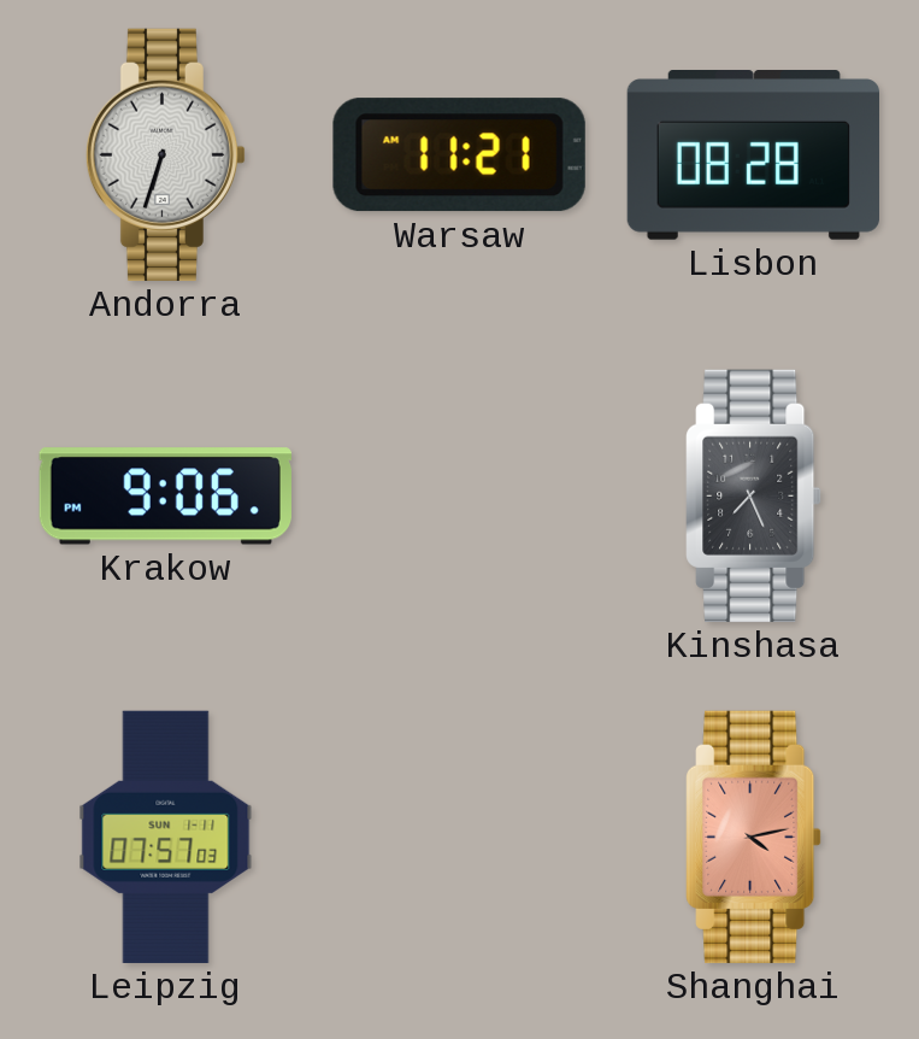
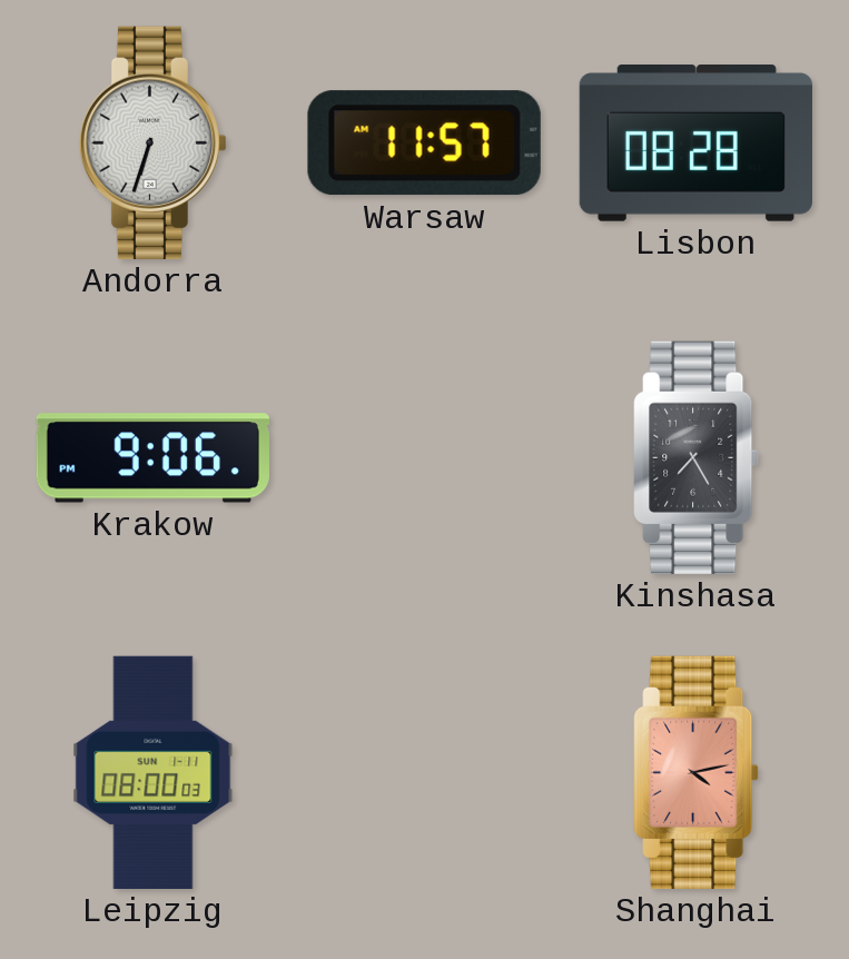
Warsaw: 11:21 -> 11:57 (424, 144)
Kinshasa: 7:26 -> 7:25 (697, 457)
Leipzig: 07:57 -> 08:00 (154, 772)
